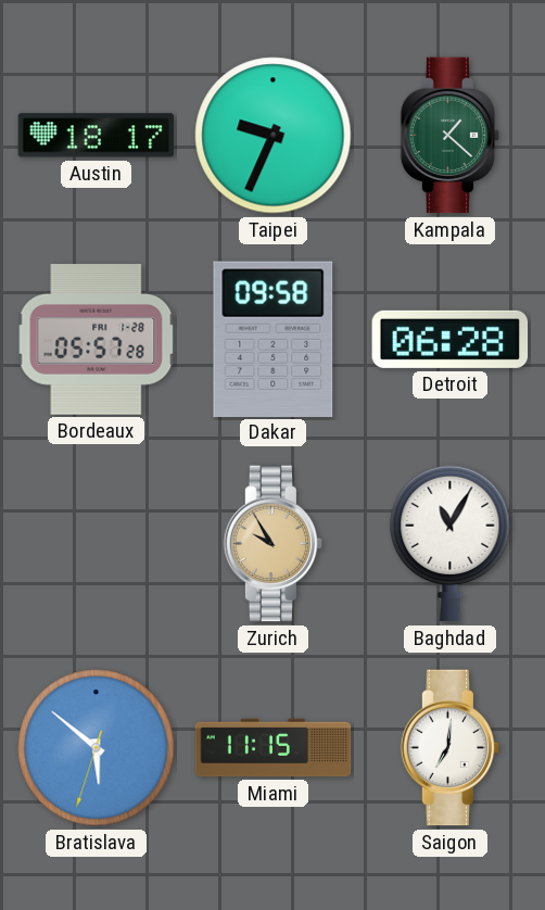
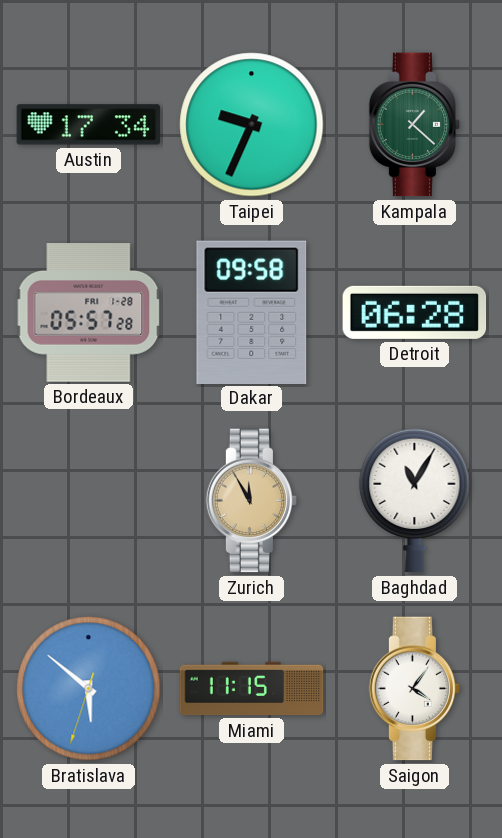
Austin: 18:17 -> 17:34 (89, 125)
Zurich: 9:55 -> 11:55 (252, 501)
Saigon: 7:01 -> 4:06 (415, 689)
